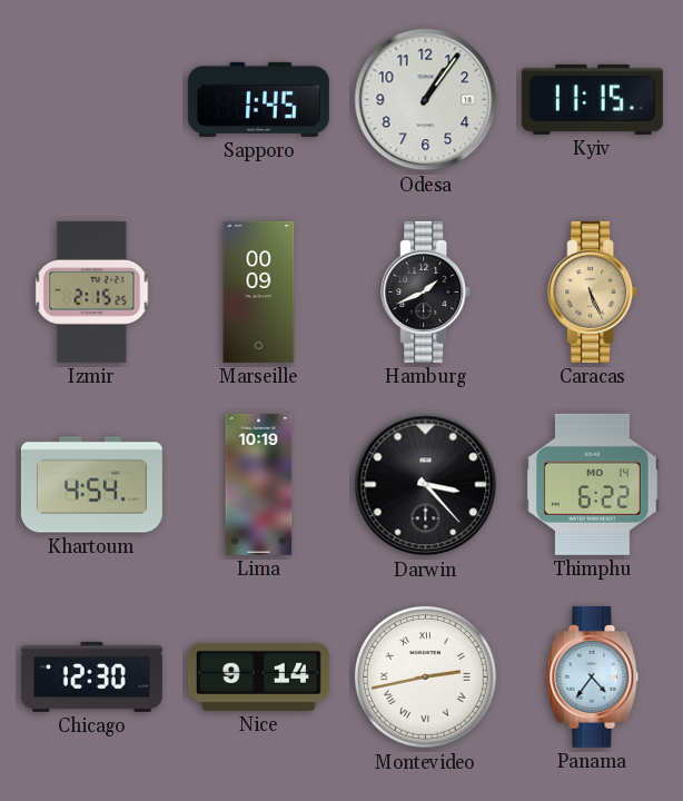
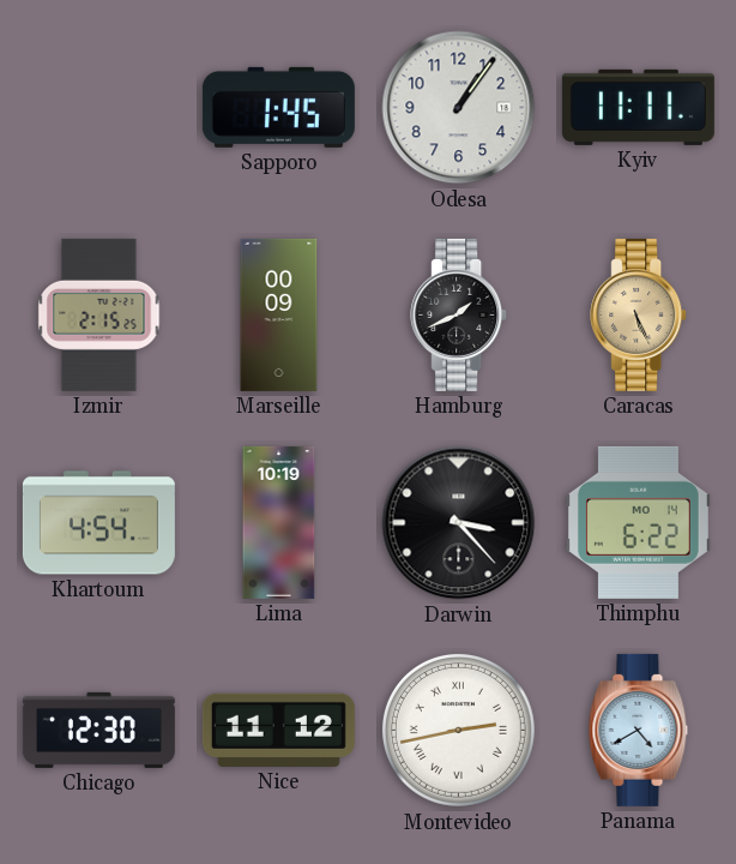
Kyiv: 11:15 -> 11:11 (638, 107)
Nice: 9:14 -> 11:12 (278, 730)
Panama: 4:36 -> 4:40 (639, 730)
